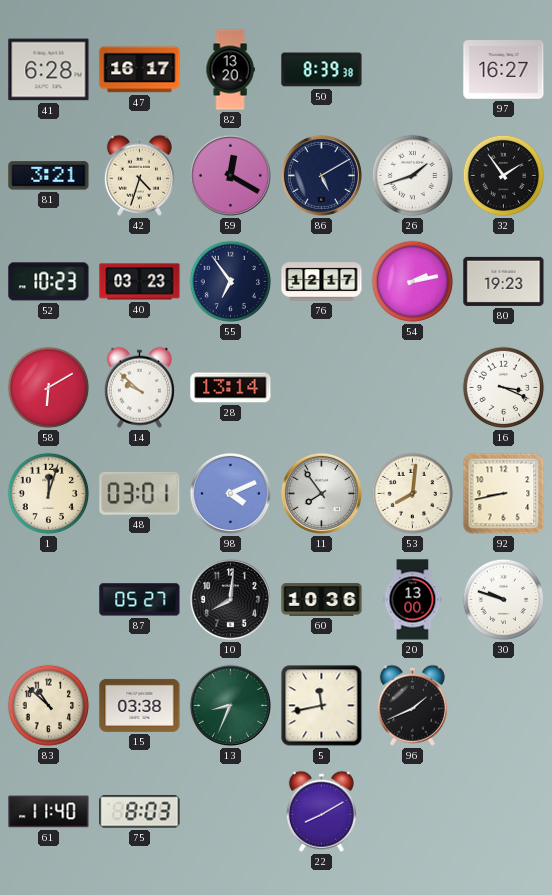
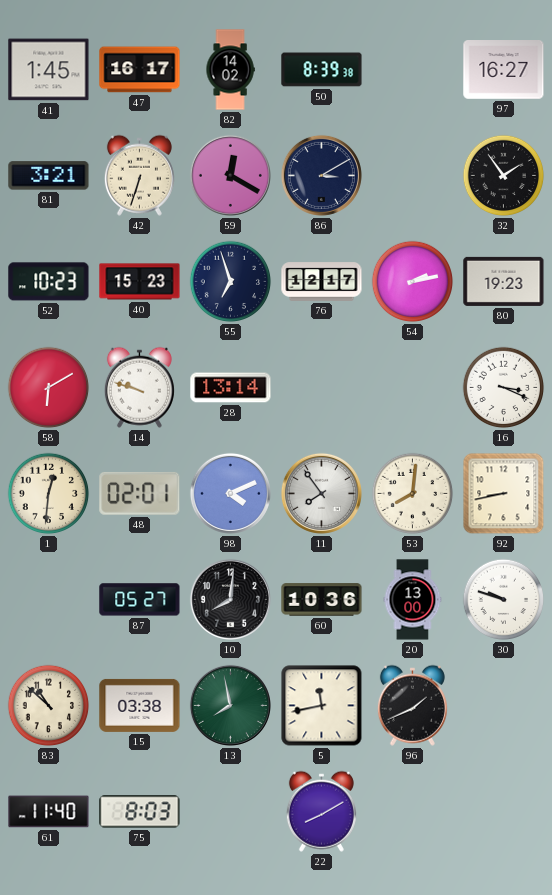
41: 6:28 -> 1:45 (49, 70)
82: 13:20 -> 14:02 (230, 70)
42: 4:33 -> 6:33 (139, 175)
86: 5:10 -> 3:10 (321, 175)
26: 1:42 -> none (413, 176)
40: 03:23 -> 15:23 (140, 282)
55: 6:54 -> 6:57 (231, 282)
14: 9:52 -> 9:48 (139, 387)
1: 12:03 -> 12:31 (49, 494)
48: 03:01 -> 02:01 (140, 493)
13: 8:34 -> 7:58 (230, 705)
